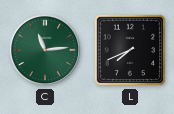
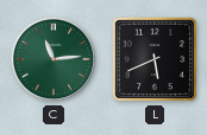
L: 7:41 -> 5:41 (155, 59)
